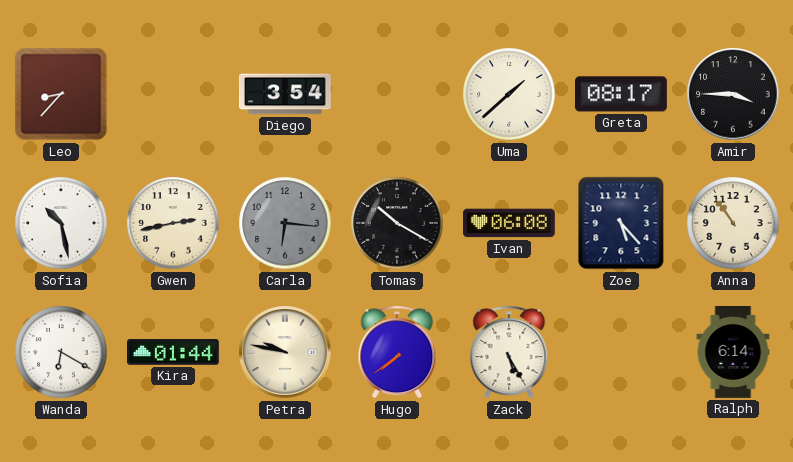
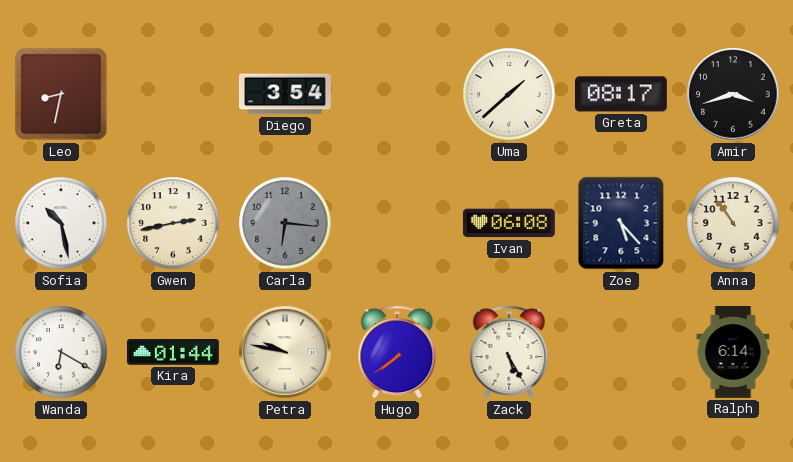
Leo: 8:37 -> 8:32 (61, 94)
Amir: 3:45 -> 3:42 (733, 94)
Tomas: 10:20 -> none (397, 223)
